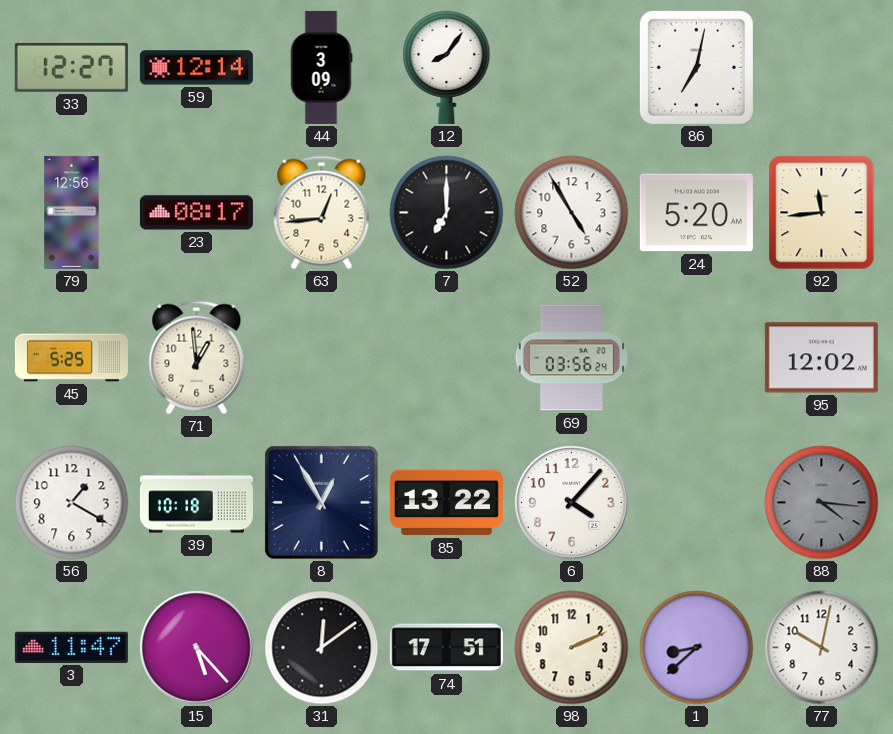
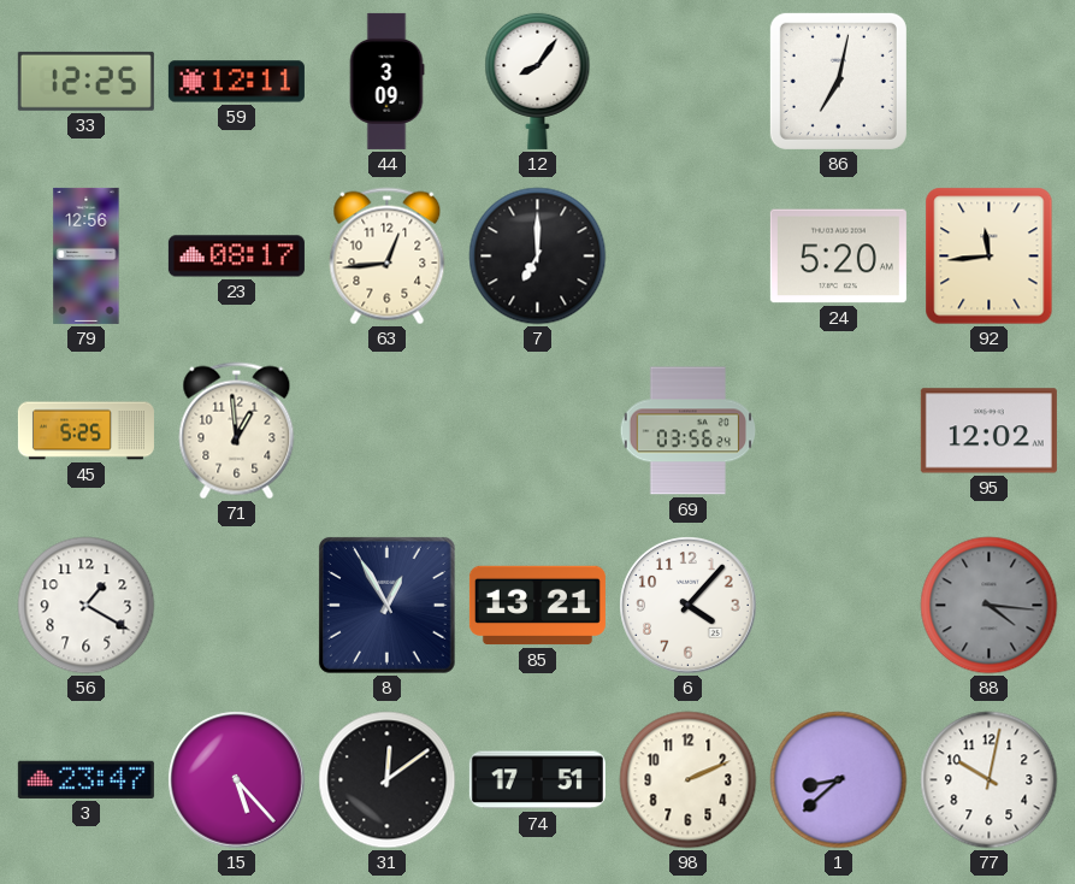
33: 12:27 -> 12:25 (85, 81)
59: 12:14 -> 12:11 (236, 82)
52: 4:55 -> none (572, 213)
39: 10:18 -> none (196, 503)
85: 13:22 -> 13:21 (537, 606)
3: 11:47 -> 23:47 (85, 779)
